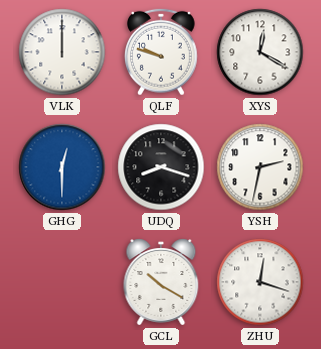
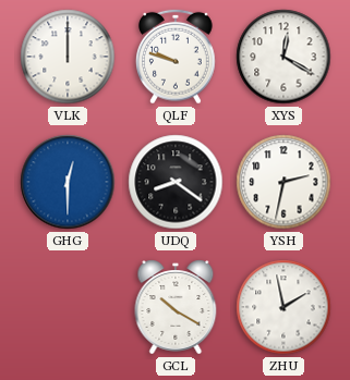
UDQ: 8:18 -> 8:21 (176, 182)
ZHU: 12:18 -> 1:58 (283, 307)
